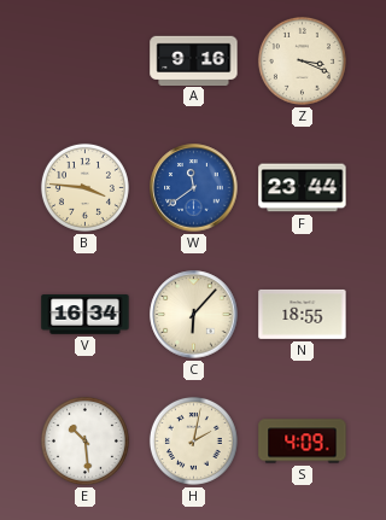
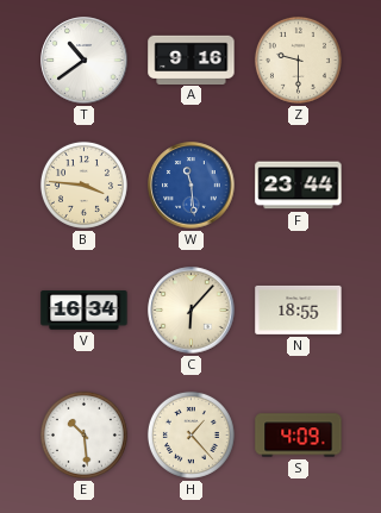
T: none -> 10:39 (85, 61)
Z: 3:19 -> 9:30 (298, 60)
W: 11:39 -> 11:29 (192, 186)
H: 2:02 -> 1:23 (190, 434)
